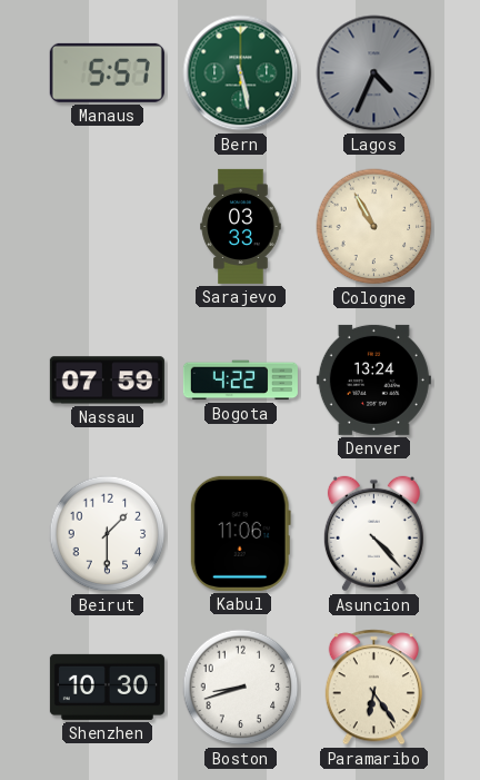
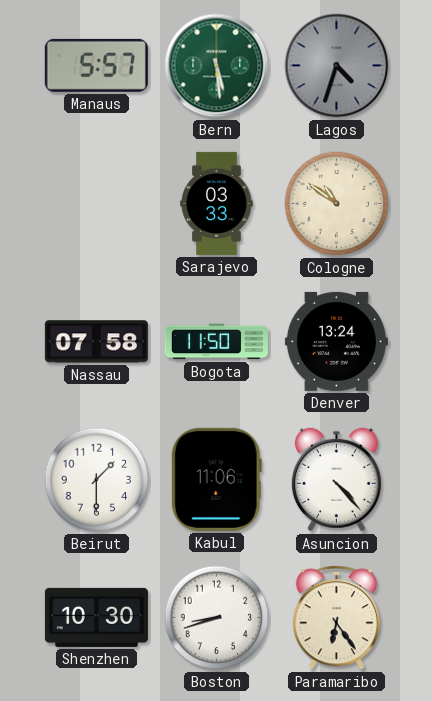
Bern: 5:28 -> 5:29 (217, 66)
Lagos: 4:34 -> 4:33 (337, 66)
Cologne: 10:55 -> 10:51 (337, 204)
Nassau: 07:59 -> 07:58 (96, 342)
Bogota: 4:22 -> 11:50 (216, 342)
